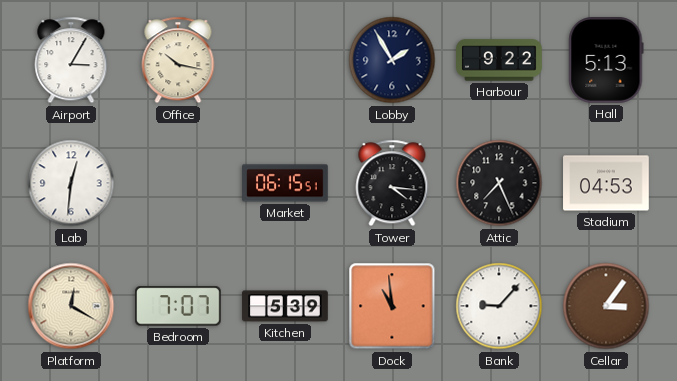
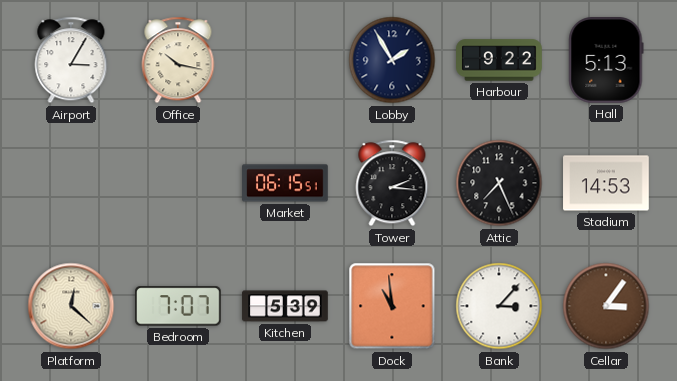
Lab: 12:31 -> none (71, 183)
Tower: 4:16 -> 2:16 (392, 183)
Stadium: 04:53 -> 14:53 (606, 183)
Platform: 12:20 -> 12:22 (71, 306)
Bank: 9:07 -> 3:07 (499, 306)
